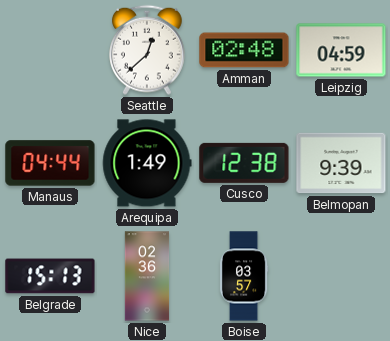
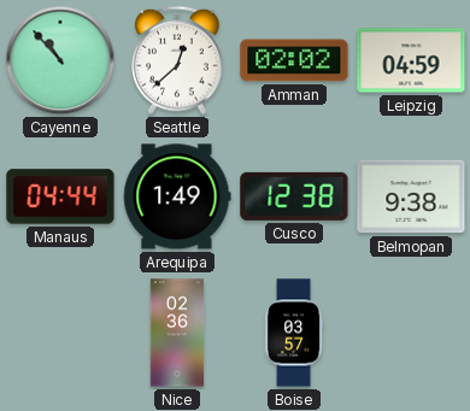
Cayenne: none -> 10:53 (60, 60)
Amman: 02:48 -> 02:02 (294, 60)
Belmopan: 9:39 -> 9:38 (411, 196)
Belgrade: 15:13 -> none (50, 276)
